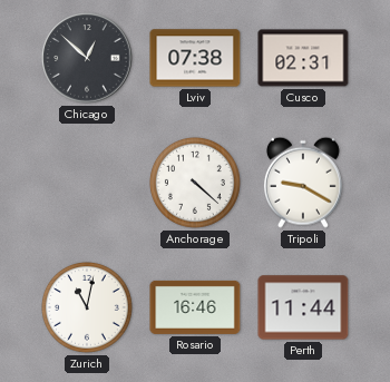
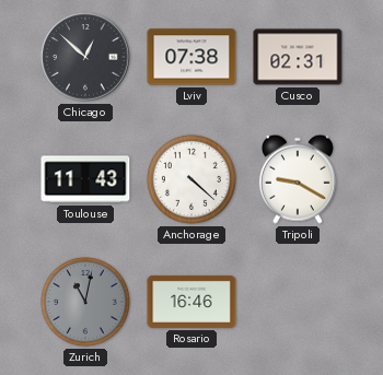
Toulouse: none -> 11:43 (85, 179)
Zurich dial: white -> grey (85, 302)
Perth: 11:44 -> none (303, 307)
